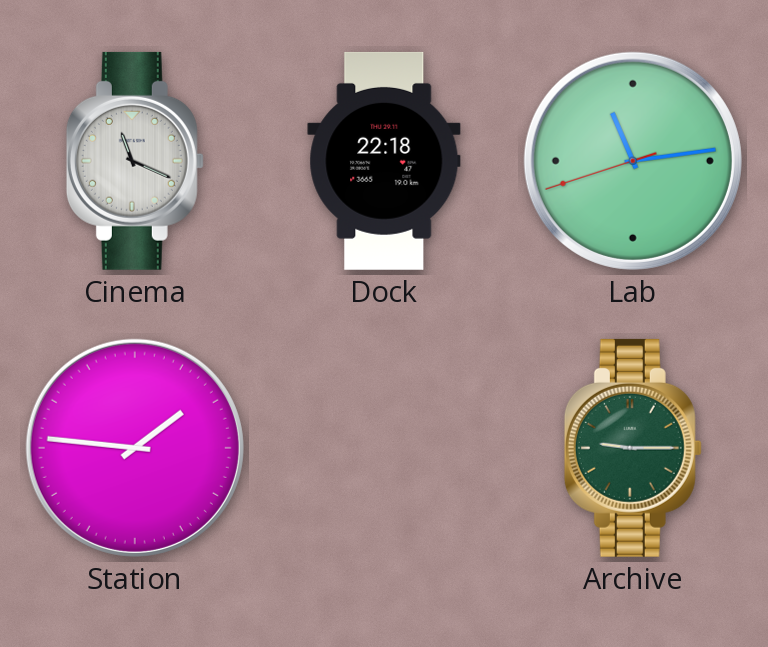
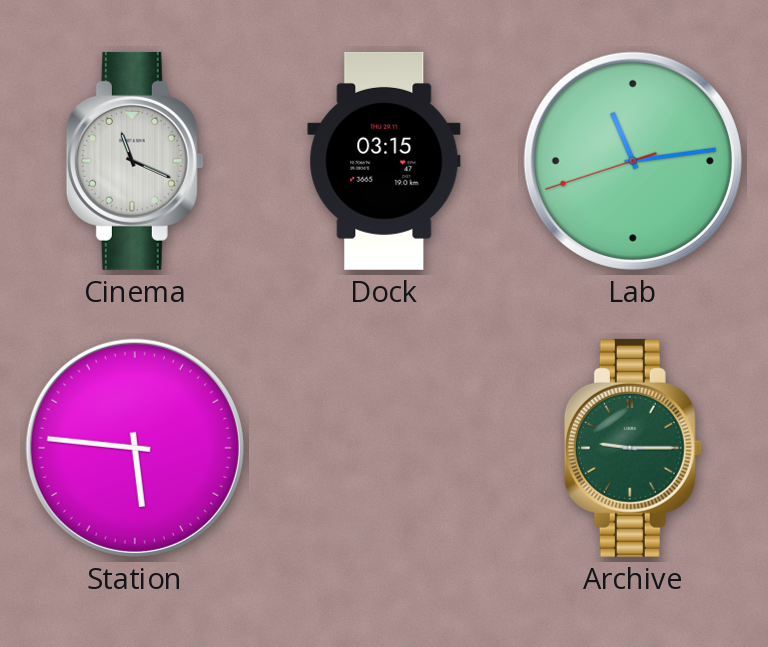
Dock: 22:18 -> 03:15 (384, 161)
Station: 1:46 -> 5:46 (135, 448)
